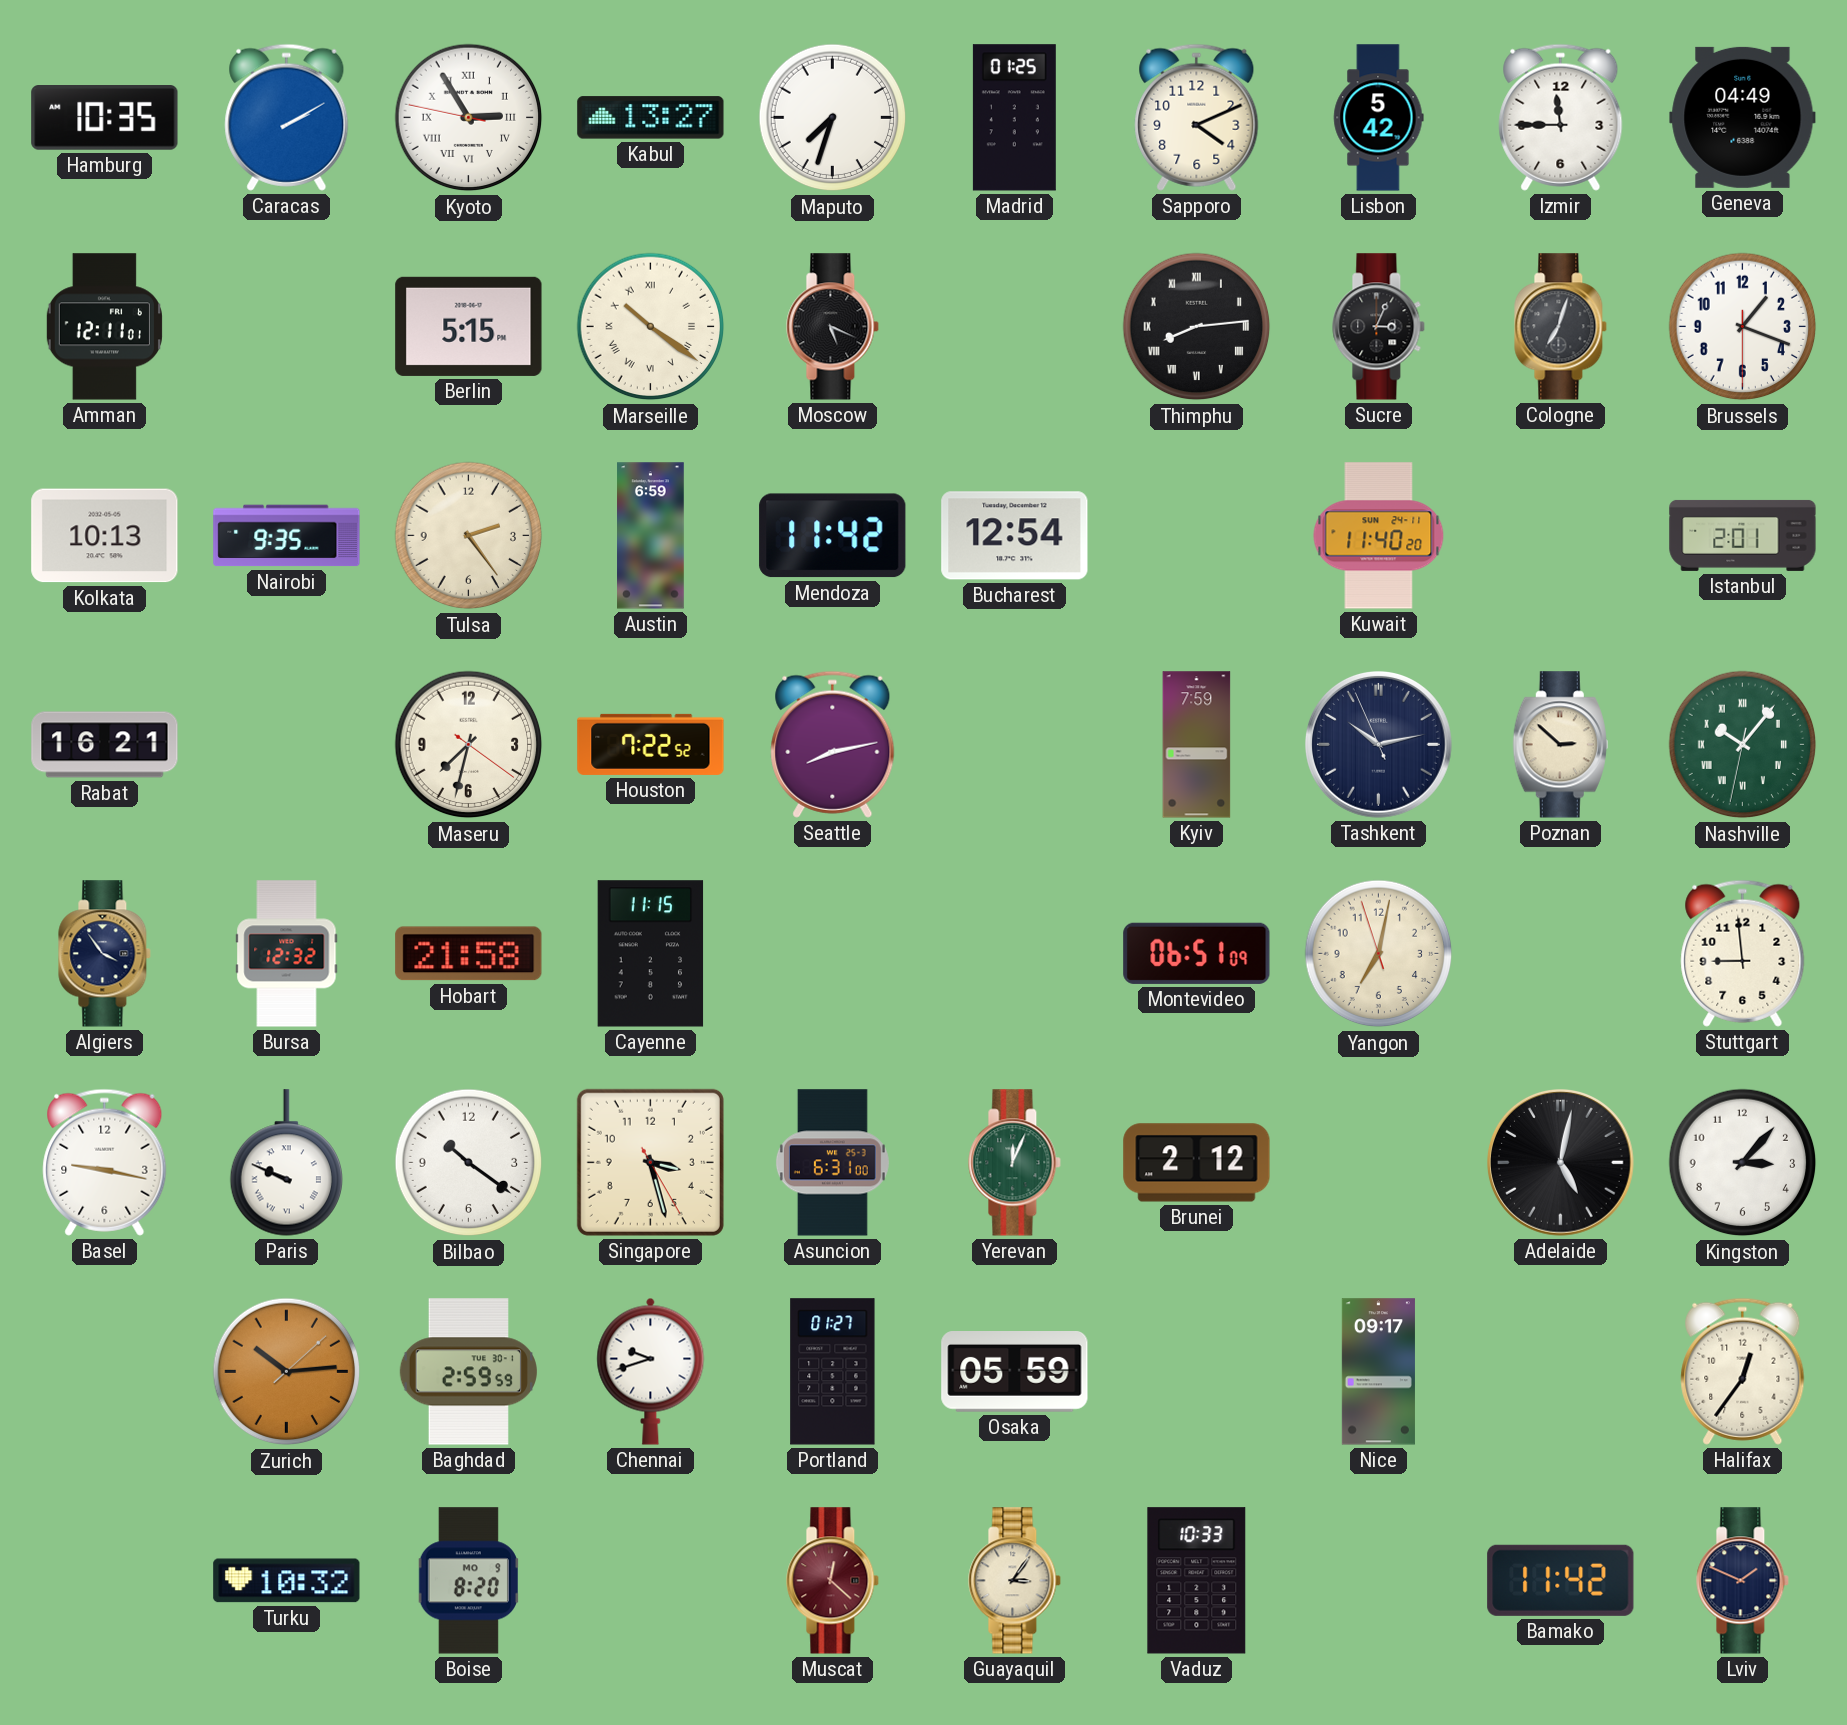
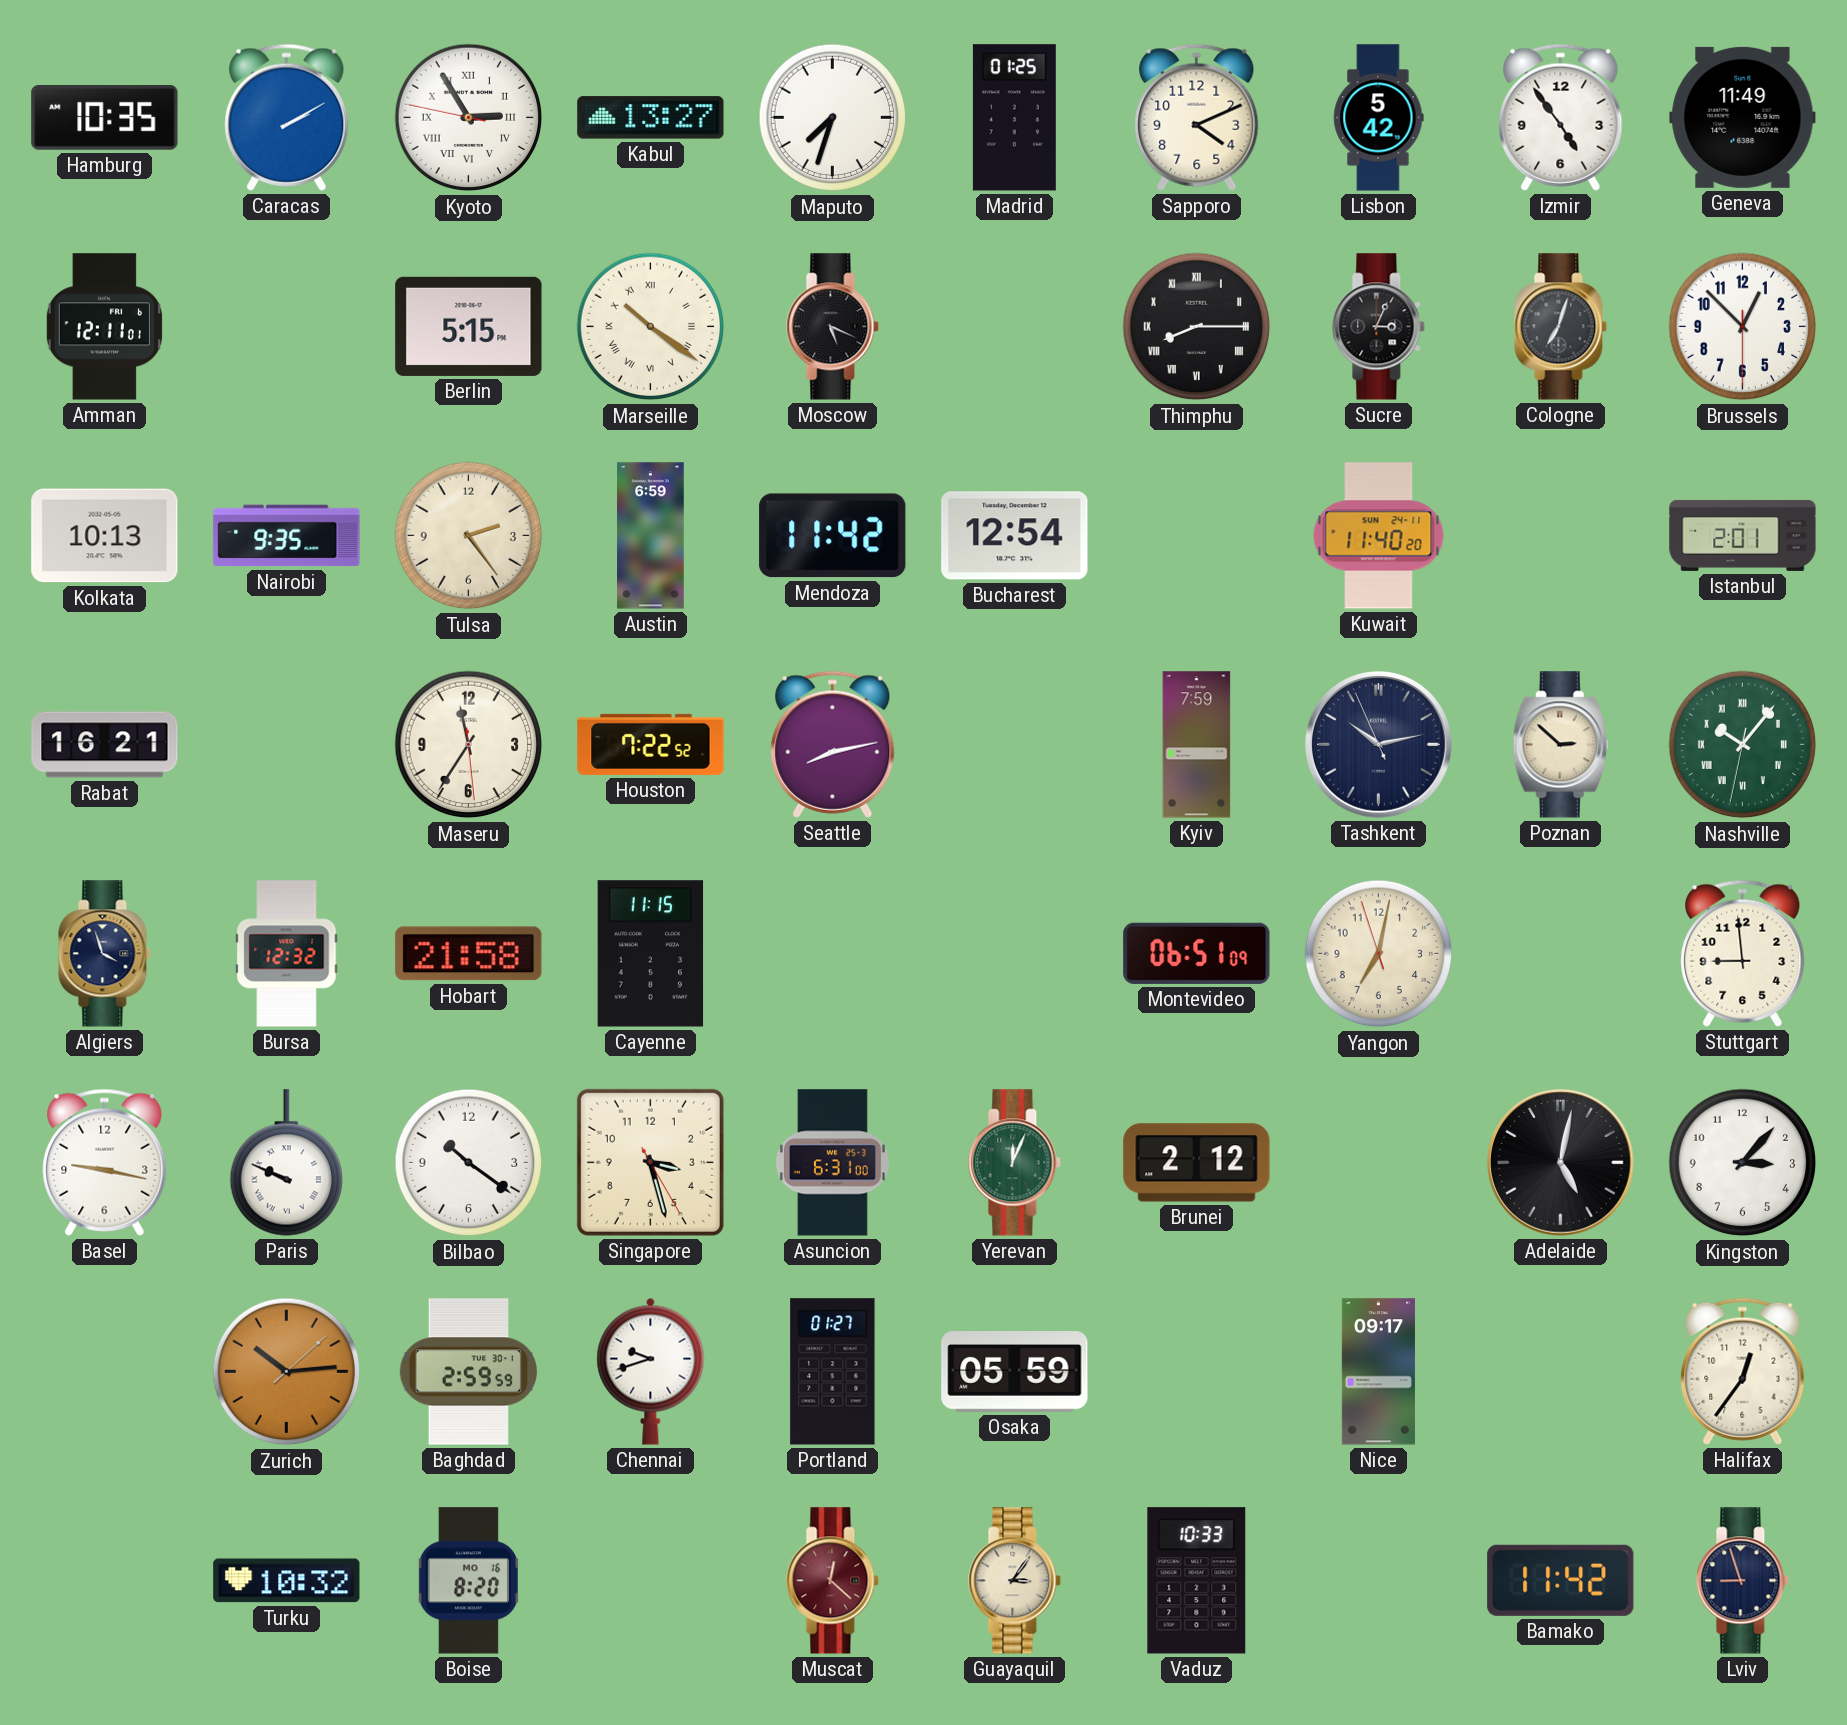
Izmir: 11:45 -> 4:54 (1561, 117)
Geneva: 04:49 -> 11:49 (1743, 117)
Thimphu: 8:14 -> 8:15 (1197, 327)
Brussels: 1:18 -> 12:52 (1743, 327)
Maseru: 7:32 -> 11:35 (469, 745)
Algiers: 3:54 -> 3:57 (105, 954)
Boise date: MO 9 -> MO 16 (468, 1581)
Lviv: 1:49 -> 8:57 (1743, 1581)
